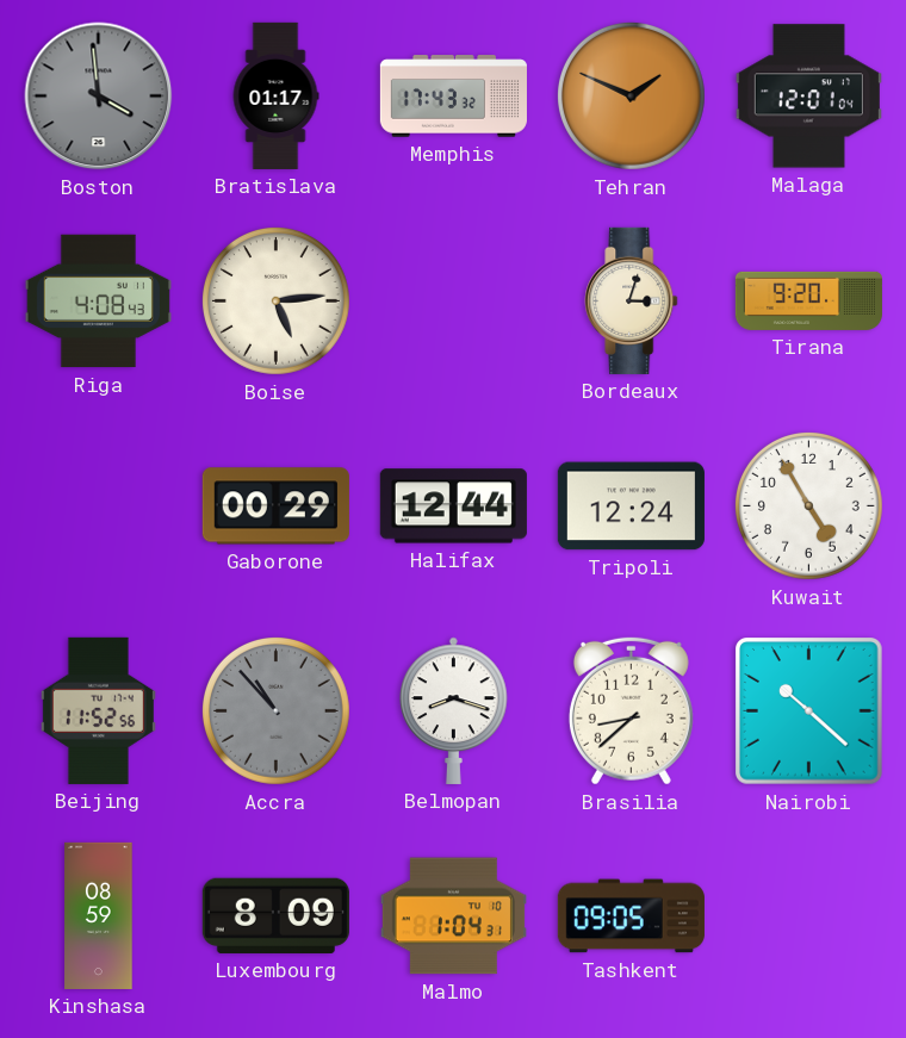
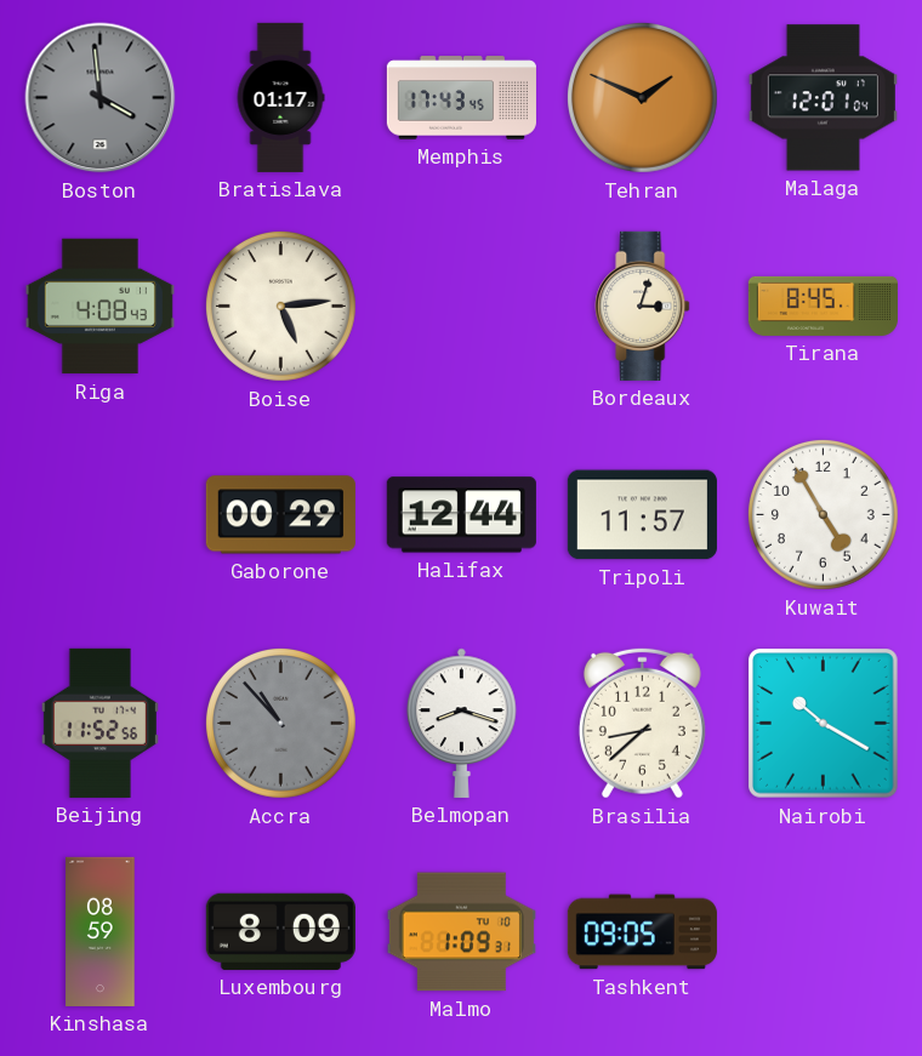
Memphis: 17:43:32 -> 17:43:45 (461, 98)
Tirana: 9:20 -> 8:45 (823, 306)
Tripoli: 12:24 -> 11:57 (642, 515)
Nairobi: 10:22 -> 10:20 (824, 724)
Malmo: 1:04 -> 1:09 (461, 932)
